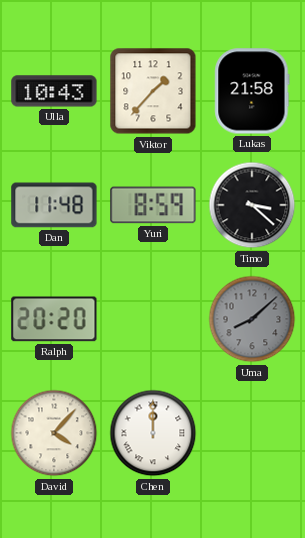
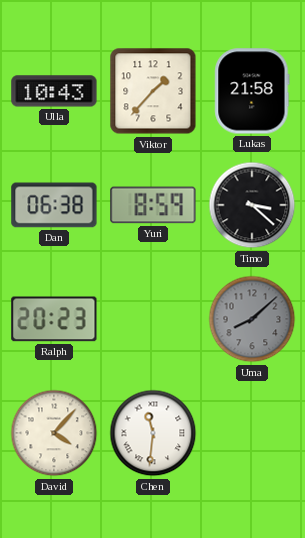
Dan: 11:48 -> 06:38 (54, 205)
Ralph: 20:20 -> 20:23 (54, 319)
Chen: 12:00 -> 11:31 (153, 433)
